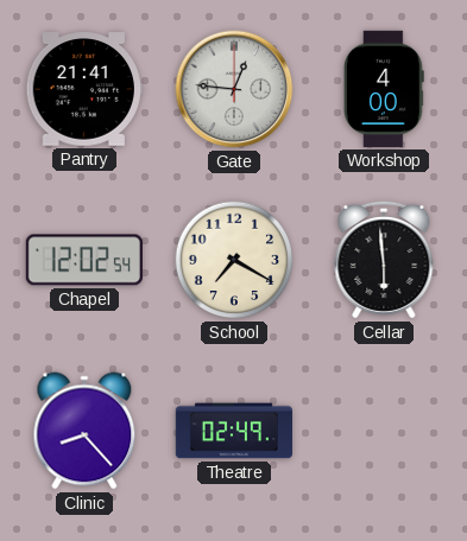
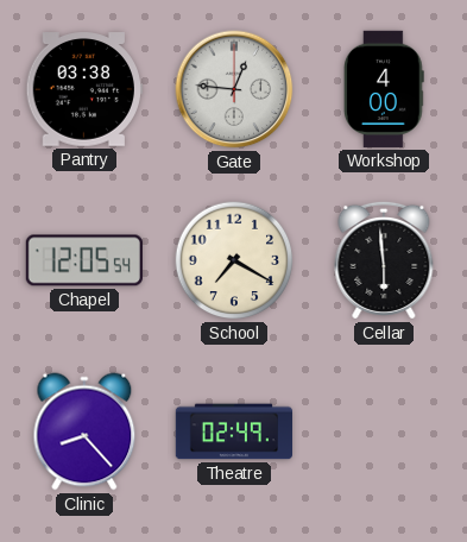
Pantry: 21:41 -> 03:38 (84, 89)
Chapel: 12:02 -> 12:05 (84, 260)
